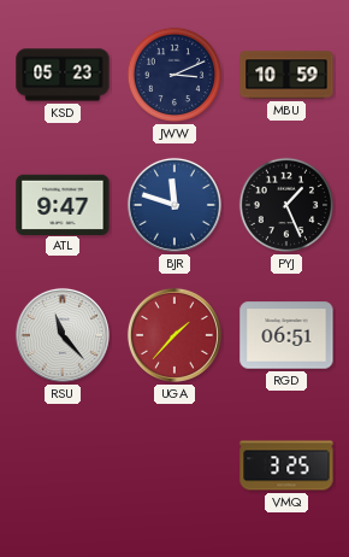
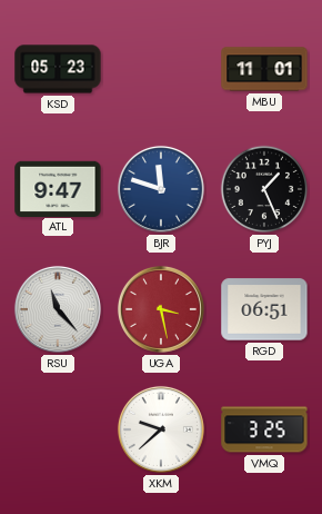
JWW: 3:11 -> none (174, 75)
MBU: 10:59 -> 11:01 (264, 69)
UGA: 1:37 -> 3:28 (161, 309)
XKM: none -> 9:38 (161, 429)
